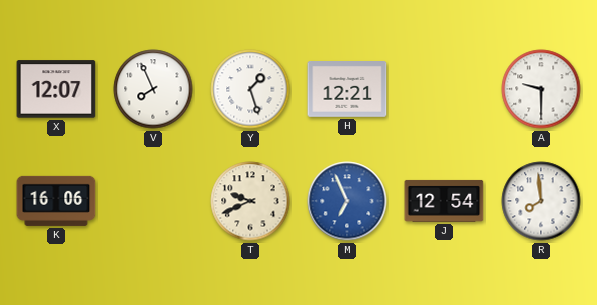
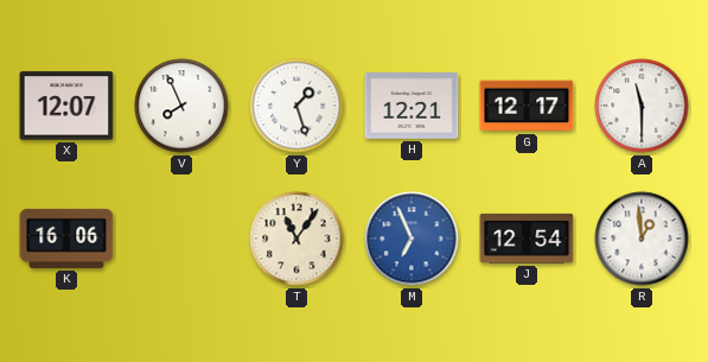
G: none -> 12:17 (527, 106)
A: 9:30 -> 11:30 (642, 106)
T: 9:41 -> 11:06 (296, 239)
R: 7:59 -> 12:59 (642, 239)
